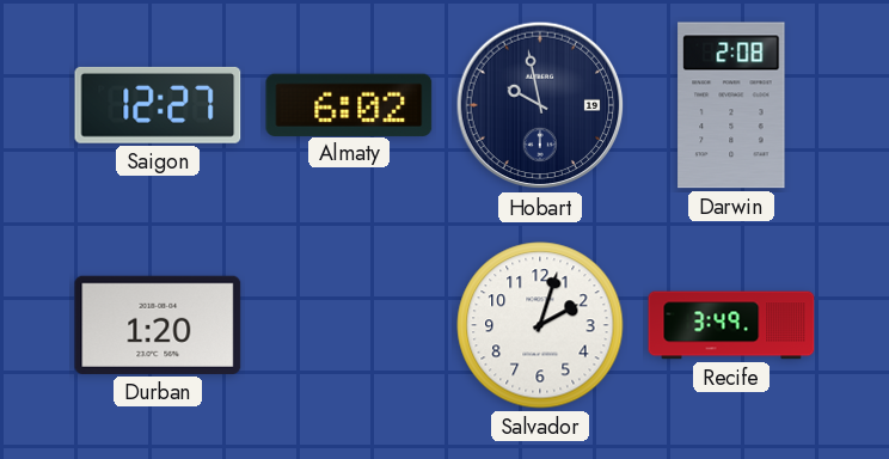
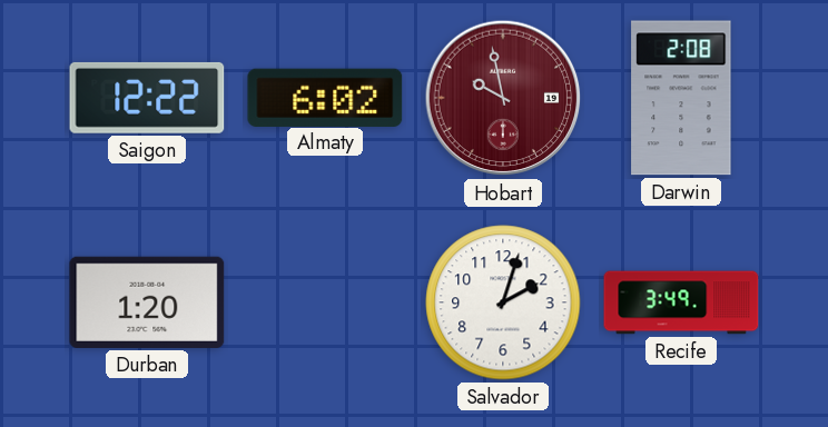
Saigon: 12:27 -> 12:22 (147, 98)
Hobart dial: navy -> burgundy (503, 98)
